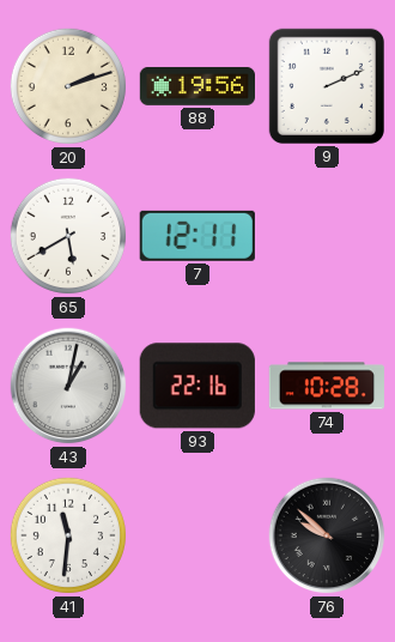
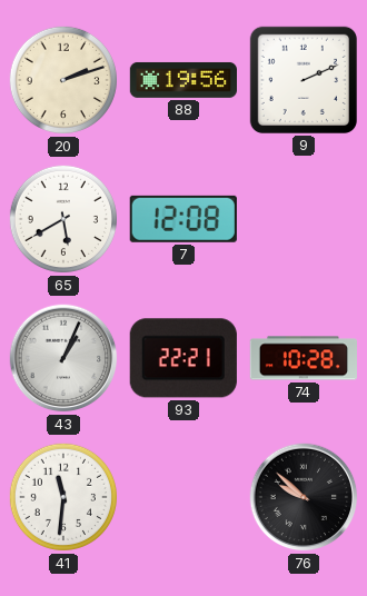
7: 12:11 -> 12:08 (183, 219)
43: 1:02 -> 1:04 (63, 358)
93: 22:16 -> 22:21 (183, 358)
